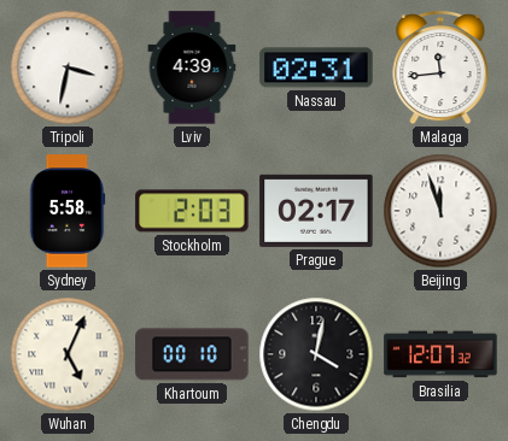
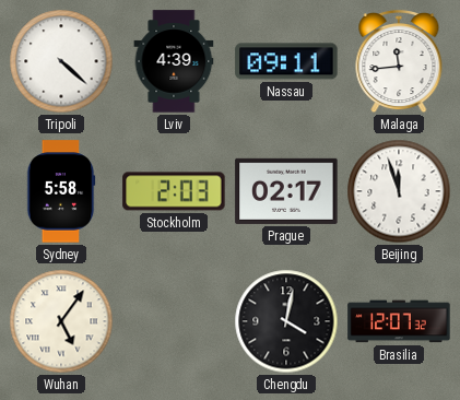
Tripoli: 3:32 -> 4:22 (61, 61)
Nassau: 02:31 -> 09:11 (286, 61)
Wuhan: 5:04 -> 5:06 (61, 321)
Khartoum: 00:10 -> none (192, 354)
